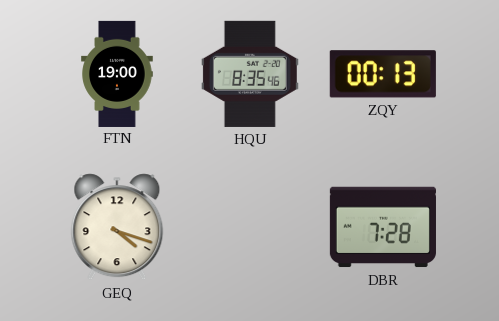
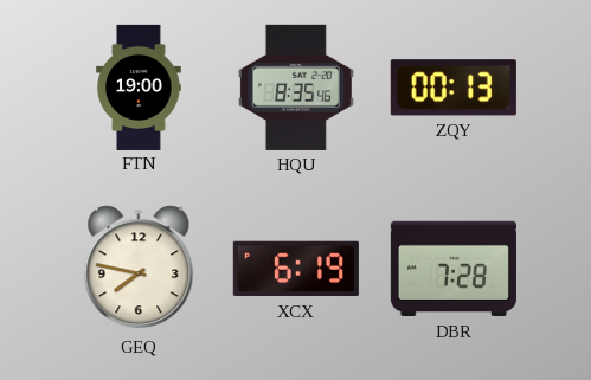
GEQ: 4:18 -> 7:47 (139, 269)
XCX: none -> 6:19 (296, 269)
